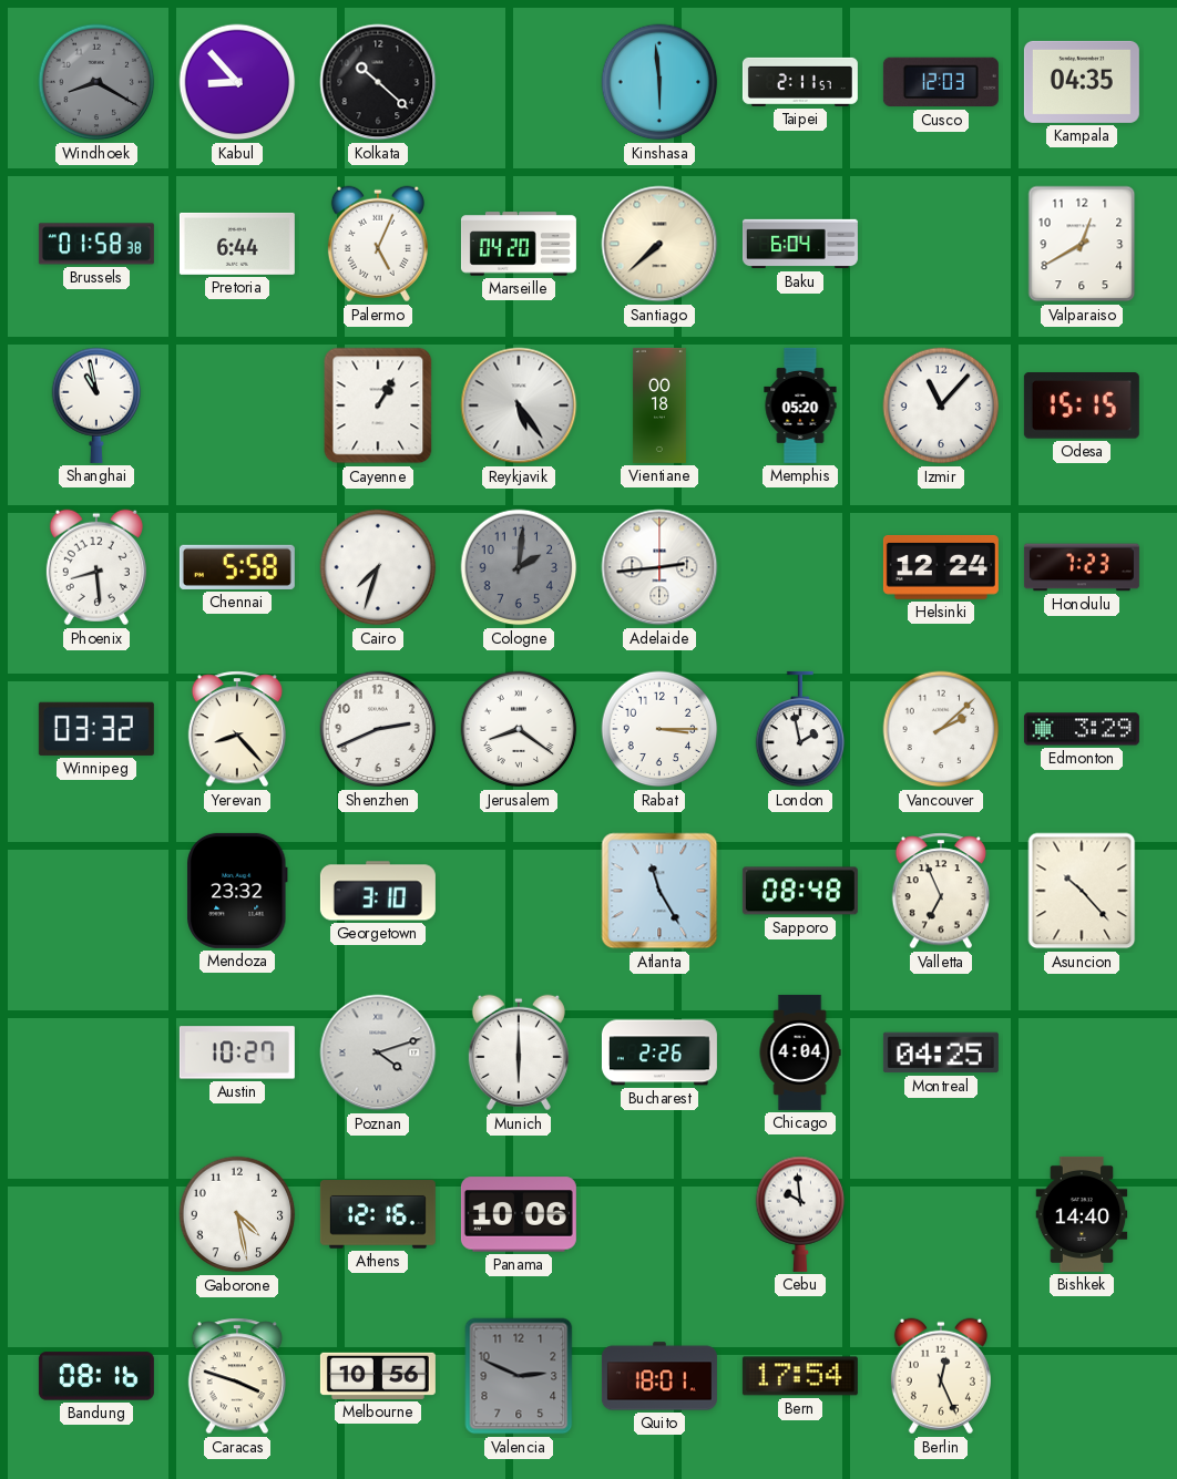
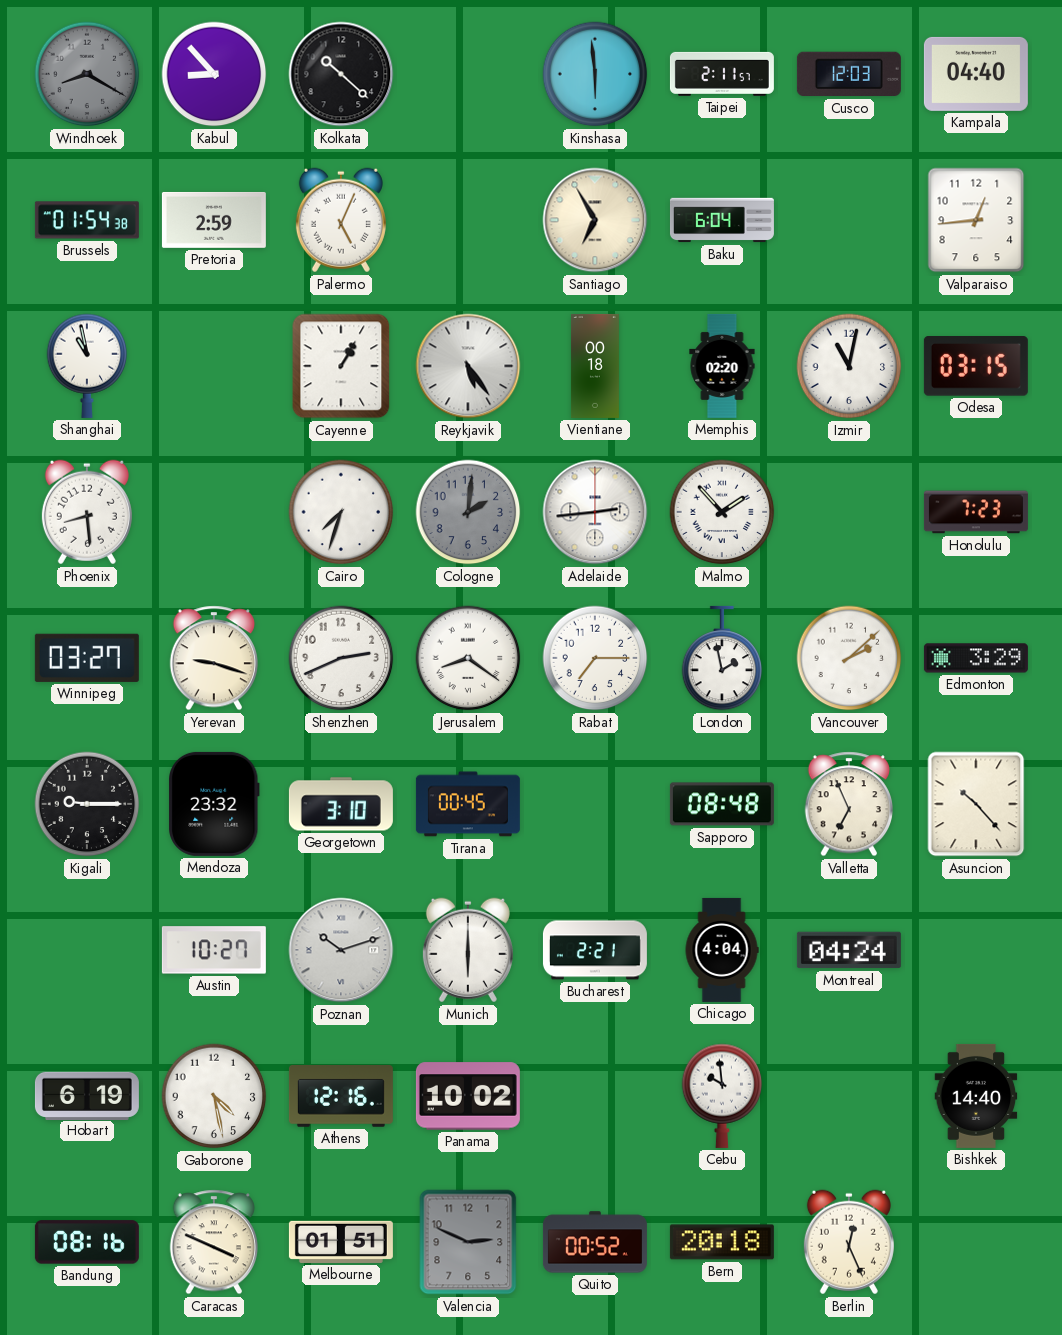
Kampala: 04:35 -> 04:40 (976, 74)
Brussels: 01:58 -> 01:54 (87, 220)
Pretoria: 6:44 -> 2:59 (214, 220)
Marseille: 04:20 -> none (519, 244)
Santiago: 7:38 -> 6:55 (595, 220)
Valparaiso: 12:40 -> 12:44 (976, 220)
Memphis: 05:20 -> 02:20 (722, 366)
Izmir: 11:07 -> 11:02 (849, 366)
Odesa: 15:15 -> 03:15 (976, 366)
Chennai: 5:58 -> none (237, 567)
Malmo: none -> 1:53 (722, 512)
Helsinki: 12:24 -> none (941, 567)
Winnipeg: 03:32 -> 03:27 (87, 658)
Yerevan: 8:23 -> 9:18 (213, 658)
Rabat: 3:15 -> 7:15 (595, 658)
Kigali: none -> 9:15 (87, 804)
Tirana: none -> 00:45 (468, 804)
Atlanta: 11:25 -> none (659, 891)
Poznan: 4:12 -> 10:12 (341, 950)
Bucharest: 2:26 -> 2:21 (595, 950)
Montreal: 04:25 -> 04:24 (849, 950)
Hobart: none -> 6:19 (87, 1095)
Panama: 10:06 -> 10:02 (468, 1096)
Caracas: 3:48 -> 3:49 (213, 1242)
Melbourne: 10:56 -> 01:51 (341, 1242)
Quito: 18:01 -> 00:52 (595, 1242)
Bern: 17:54 -> 20:18 (722, 1242)
